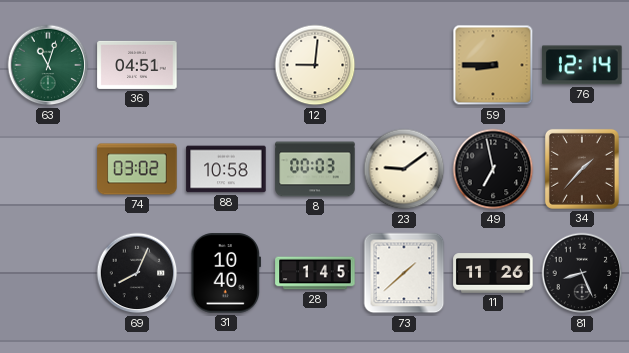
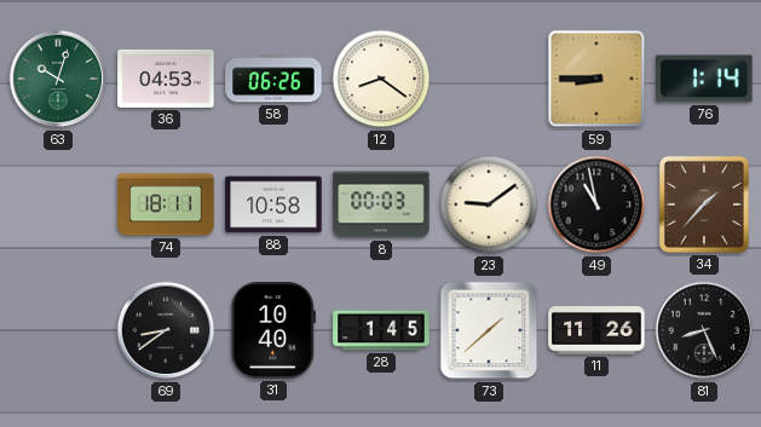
63: 11:03 -> 10:03 (58, 79)
36: 04:51 -> 04:53 (166, 79)
58: none -> 06:26 (273, 79)
12: 9:01 -> 8:21 (381, 79)
76: 12:14 -> 1:14 (704, 79)
74: 03:02 -> 18:11 (166, 204)
49: 6:58 -> 10:58 (596, 204)
69: 8:04 -> 8:39 (166, 330)
